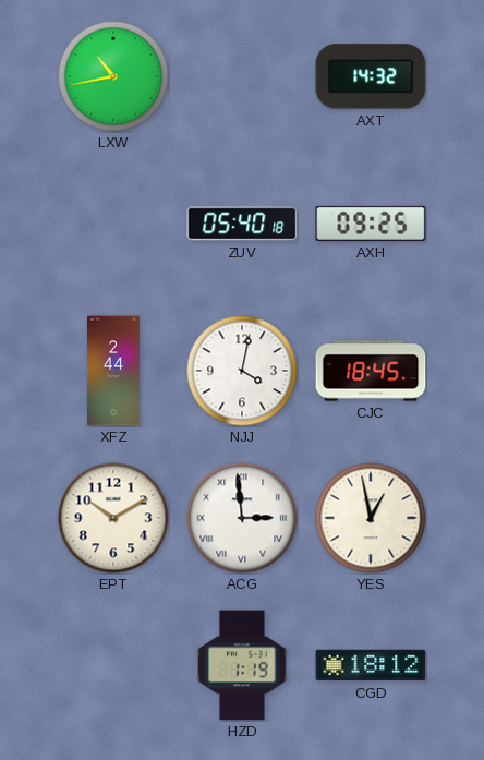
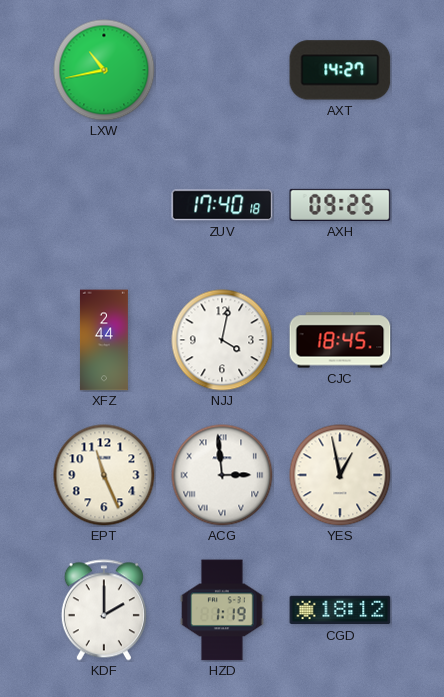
AXT: 14:32 -> 14:27 (340, 70)
ZUV: 05:40 -> 17:40 (222, 205)
EPT: 10:10 -> 11:26 (104, 475)
KDF: none -> 2:00 (104, 610)
